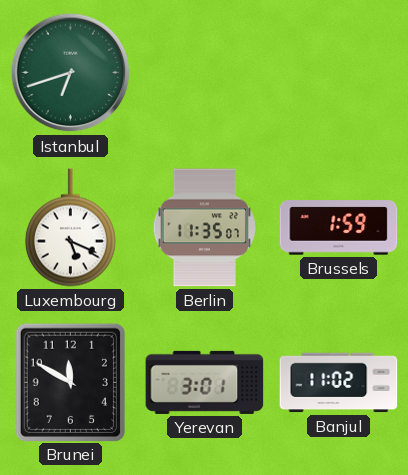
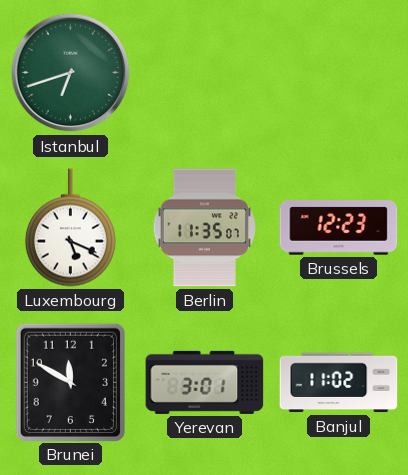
Brussels: 1:59 -> 12:23 (339, 228)
